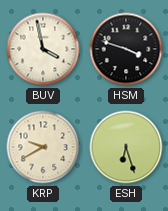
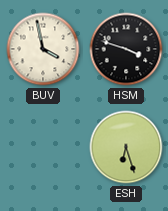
KRP: 9:40 -> none (43, 147)
